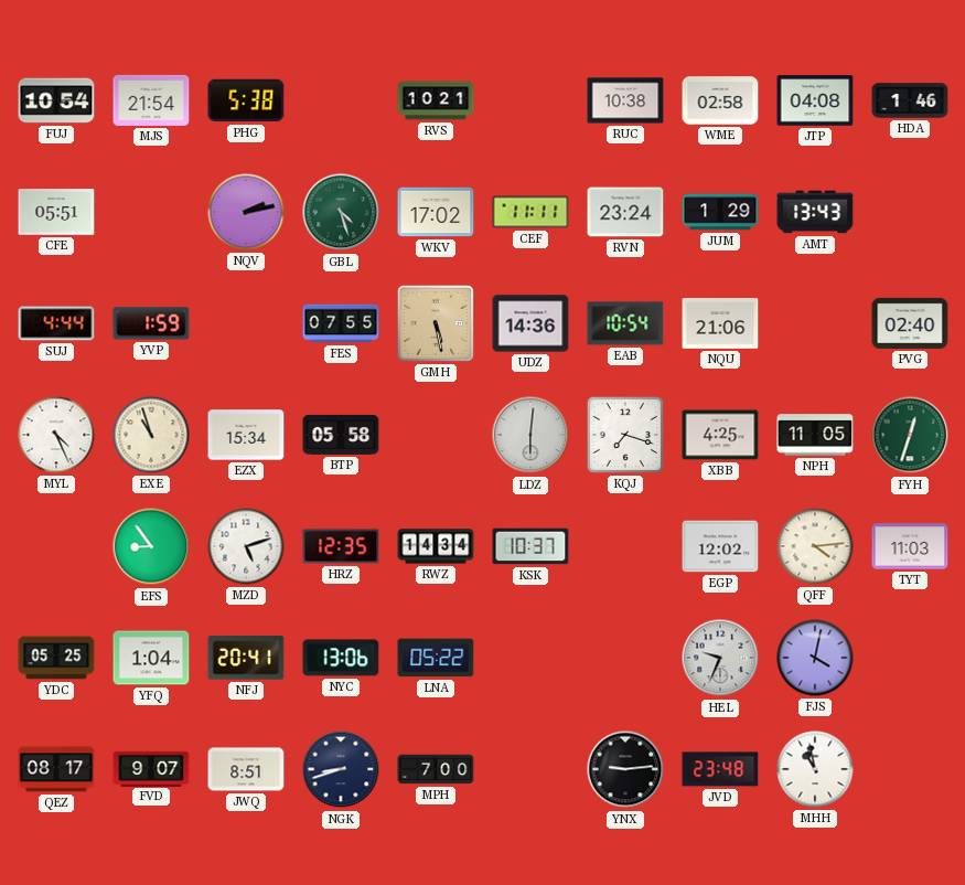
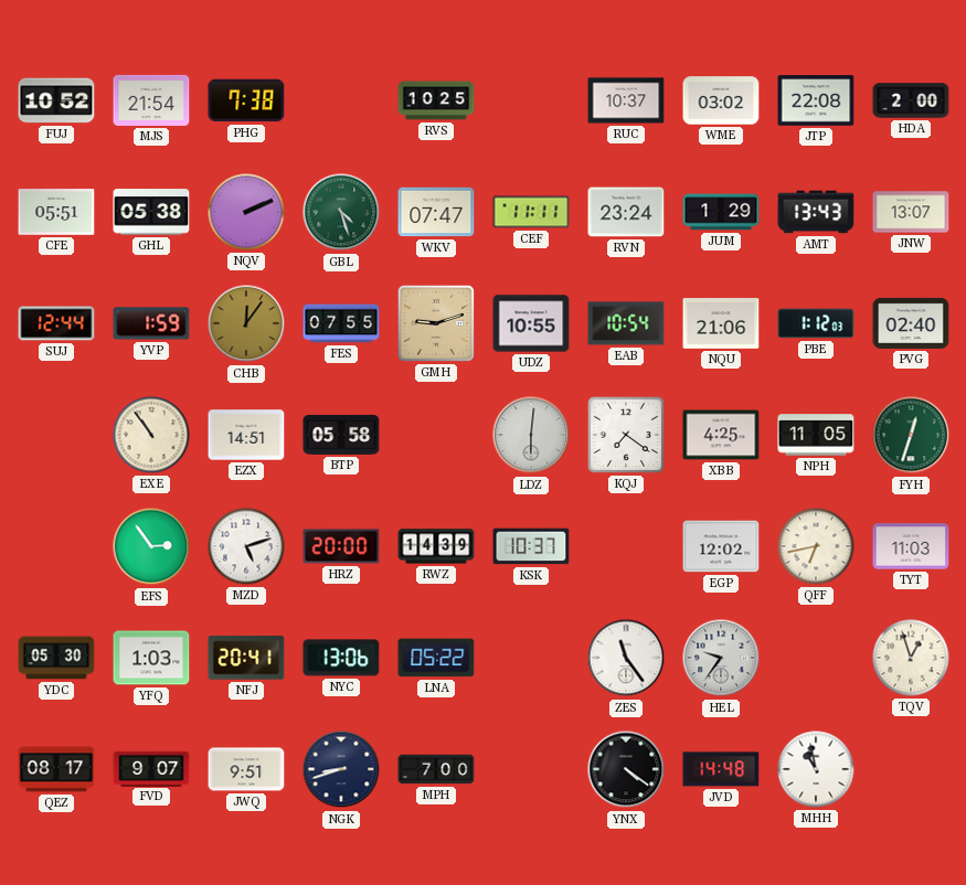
FUJ: 10:54 -> 10:52 (56, 100)
PHG: 5:38 -> 7:38 (246, 100)
RVS: 10:21 -> 10:25 (436, 100)
RUC: 10:38 -> 10:37 (626, 100)
WME: 02:58 -> 03:02 (721, 100)
JTP: 04:08 -> 22:08 (816, 100)
HDA: 1:46 -> 2:00 (911, 100)
GHL: none -> 05:38 (151, 212)
NQV: 2:13 -> 2:11 (246, 212)
WKV: 17:02 -> 07:47 (436, 212)
JNW: none -> 13:07 (911, 212)
SUJ: 4:44 -> 12:44 (56, 323)
CHB: none -> 12:06 (246, 323)
GMH: 5:28 -> 9:12 (436, 323)
UDZ: 14:36 -> 10:55 (531, 323)
PBE: none -> 1:12 (816, 323)
MYL: 4:26 -> none (56, 435)
EXE: 10:57 -> 10:54 (151, 435)
EZX: 15:34 -> 14:51 (246, 435)
KQJ: 7:18 -> 7:21 (626, 435)
EFS: 8:54 -> 2:54 (151, 546)
HRZ: 12:35 -> 20:00 (341, 546)
RWZ: 14:34 -> 14:39 (436, 546)
QFF: 4:14 -> 6:43 (816, 546)
YDC: 05:25 -> 05:30 (56, 658)
YFQ: 1:04 -> 1:03 (151, 658)
ZES: none -> 11:24 (626, 658)
HEL: 9:34 -> 9:36 (721, 658)
FJS: 4:02 -> none (815, 658)
TQV: none -> 12:57 (911, 658)
JWQ: 8:51 -> 9:51 (246, 769)
YNX: 9:14 -> 4:21 (626, 769)
JVD: 23:48 -> 14:48 (721, 769)
